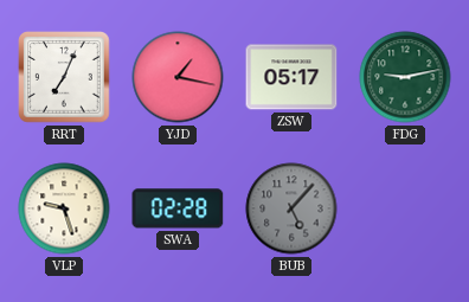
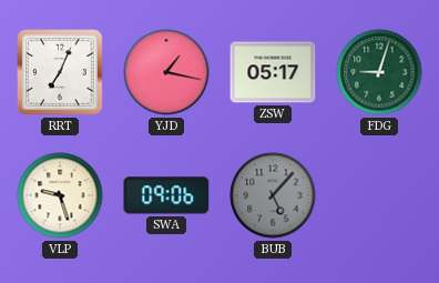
FDG: 9:13 -> 9:03 (379, 72)
SWA: 02:28 -> 09:06 (166, 195)
